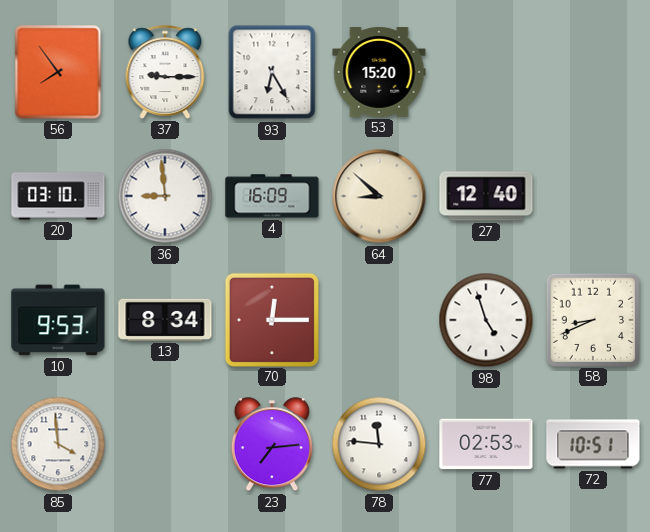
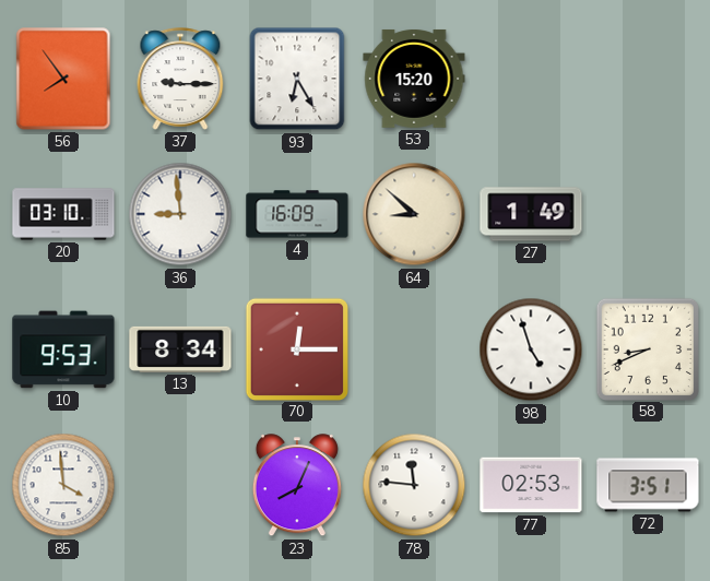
27: 12:40 -> 1:49 (531, 214)
23: 7:14 -> 8:04 (297, 486)
72: 10:51 -> 3:51 (648, 485)
